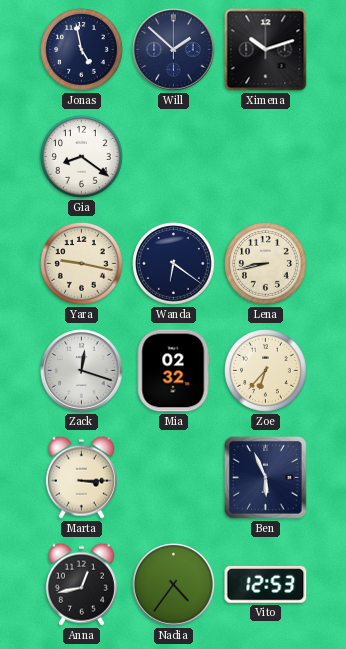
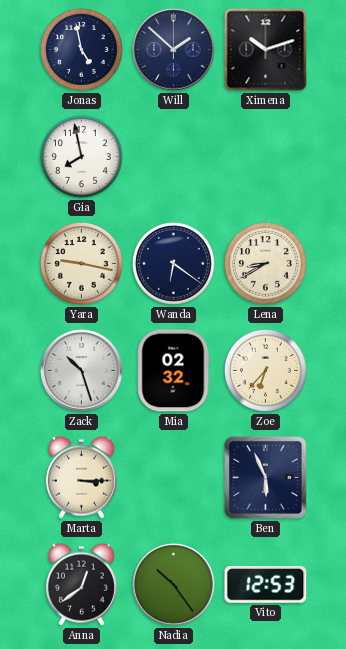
Gia: 8:21 -> 7:58 (82, 157)
Lena: 8:43 -> 8:40 (266, 264)
Zack: 12:18 -> 10:27 (82, 371)
Anna: 12:43 -> 12:39 (81, 584)
Nadia: 4:36 -> 10:24 (174, 585)
